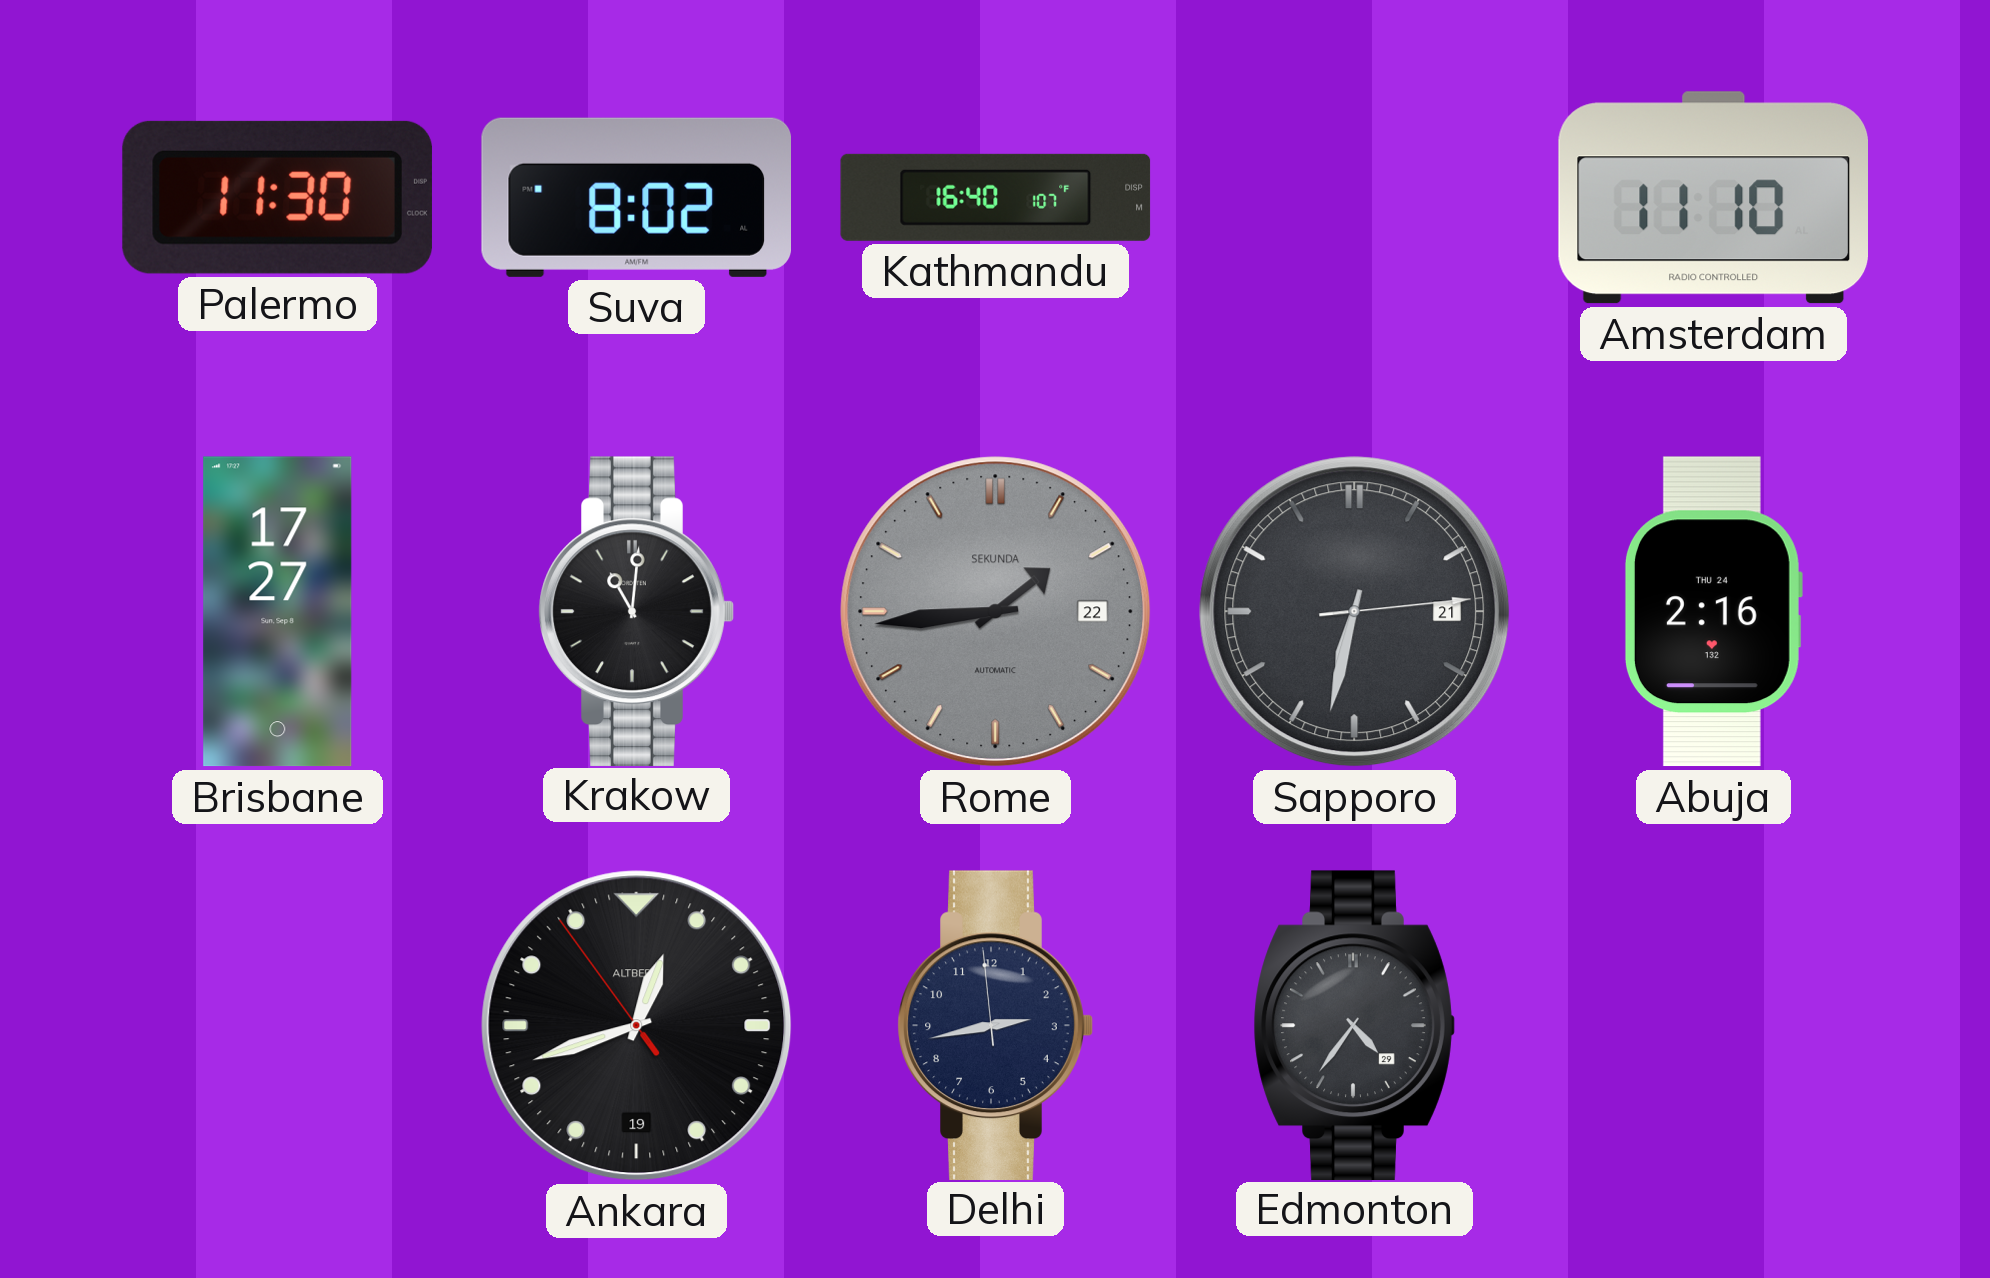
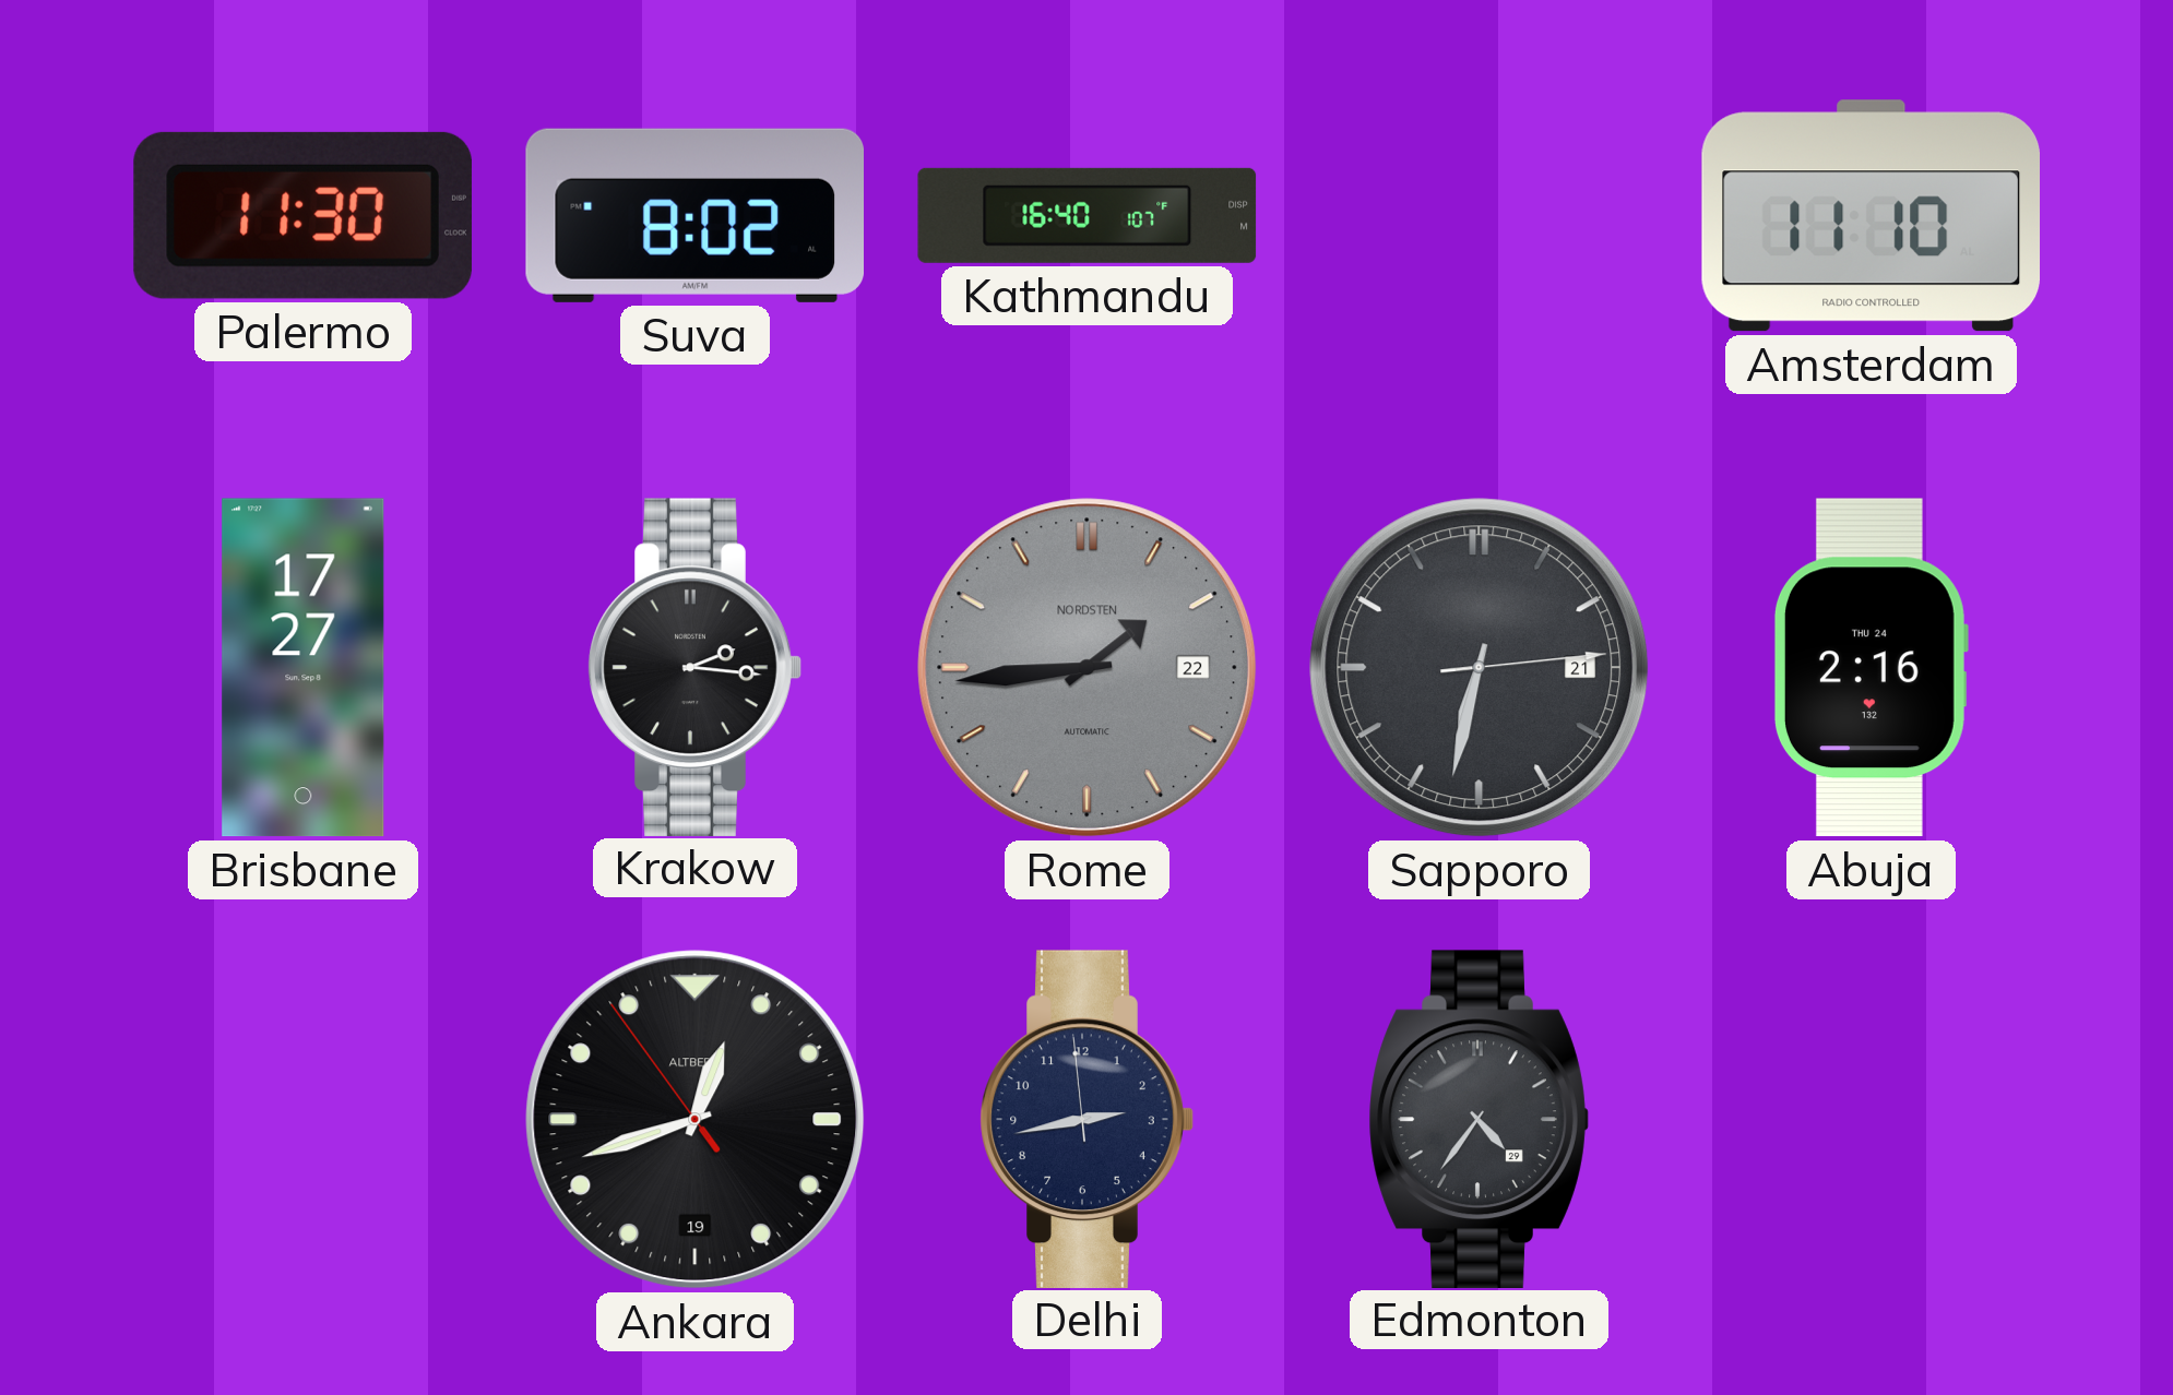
Krakow: 11:01 -> 2:16 (694, 667)
Rome brand: SEKUNDA -> NORDSTEN (1088, 668)
